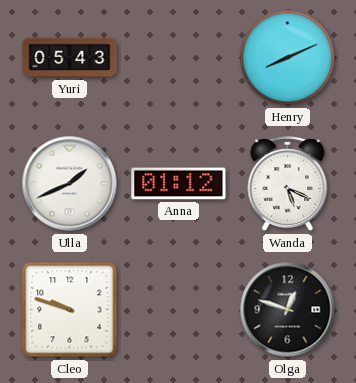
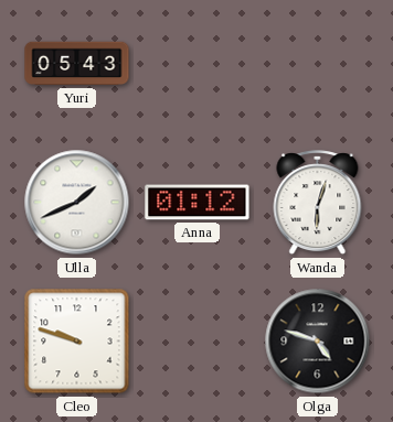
Henry: 8:11 -> none (288, 58)
Wanda: 5:19 -> 6:03 (318, 203)
Olga: 12:48 -> 4:48 (318, 342)
